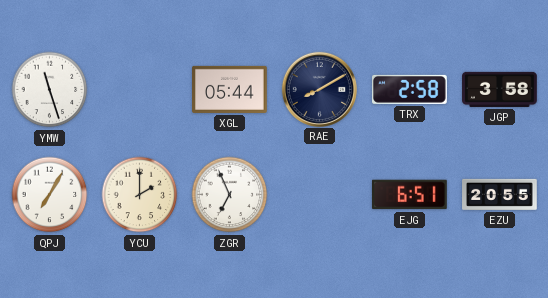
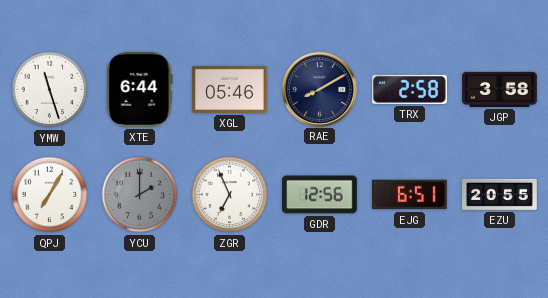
XTE: none -> 6:44 (140, 90)
XGL: 05:44 -> 05:46 (230, 89)
YCU dial: cream -> grey (140, 195)
GDR: none -> 12:56 (320, 195)
